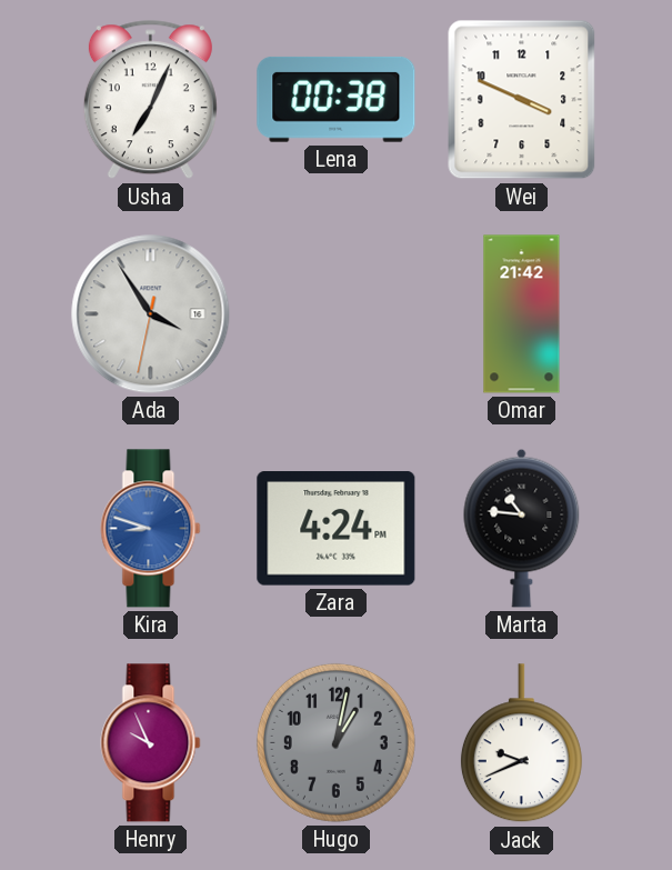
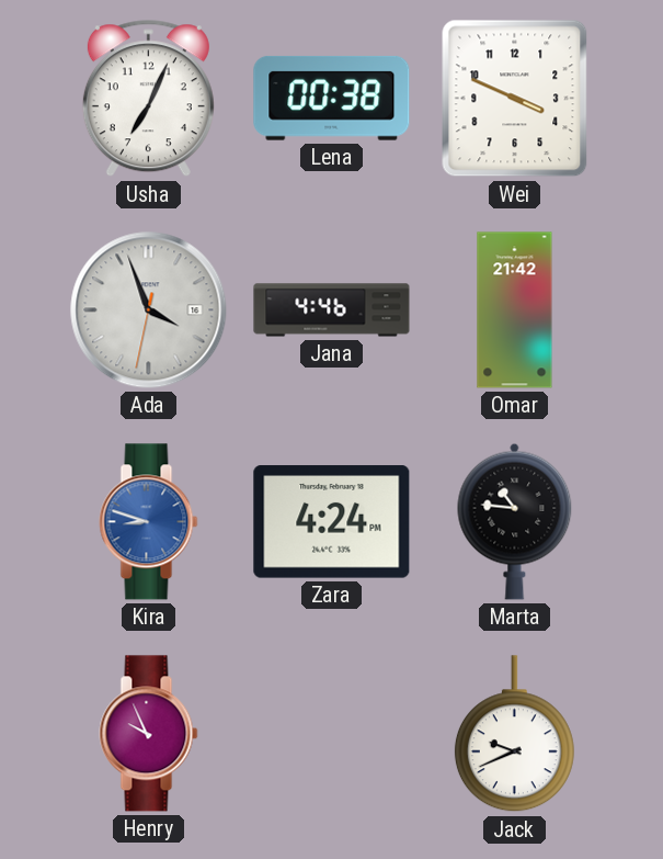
Ada: 3:54 -> 3:56 (149, 310)
Jana: none -> 4:46 (332, 310)
Hugo: 1:02 -> none (335, 742)
